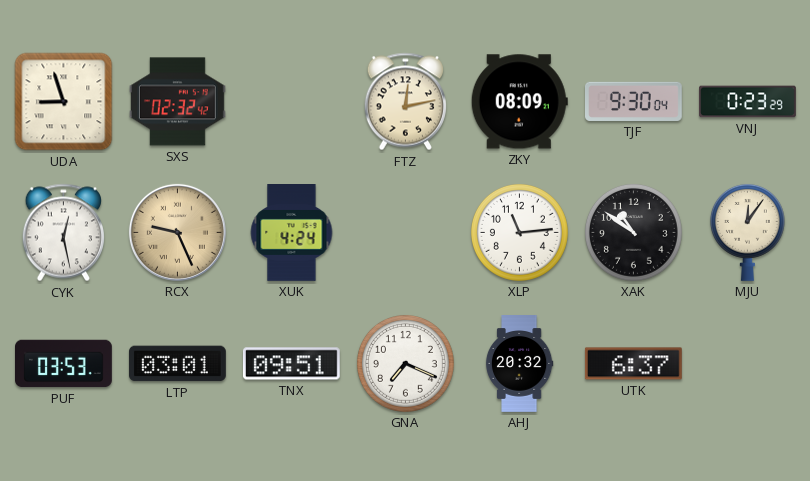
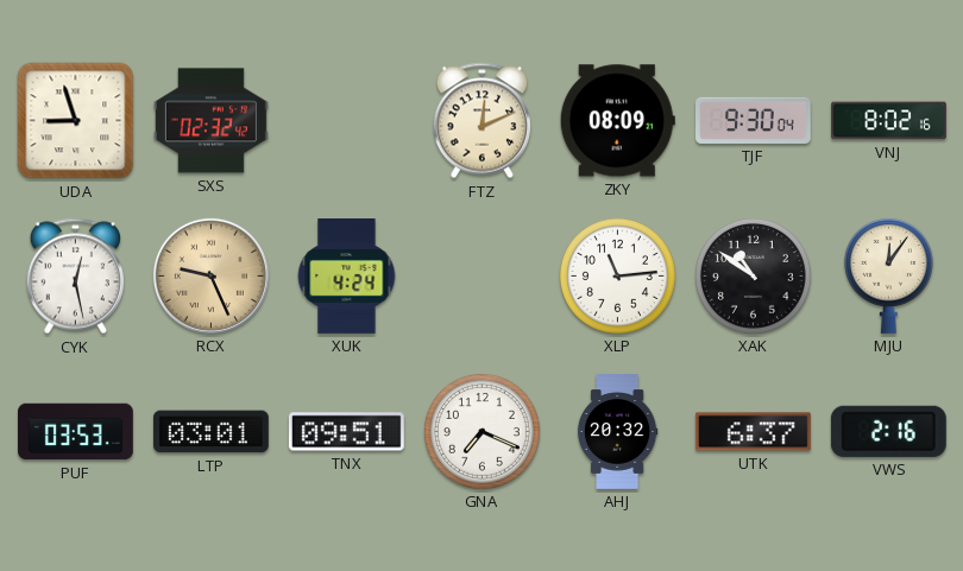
FTZ: 12:13 -> 12:11 (481, 121)
VNJ: 0:23 -> 8:02 (889, 121)
VWS: none -> 2:16 (888, 431)
